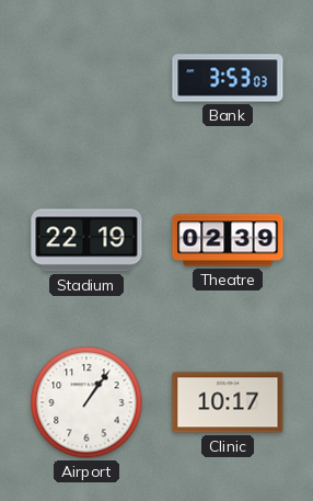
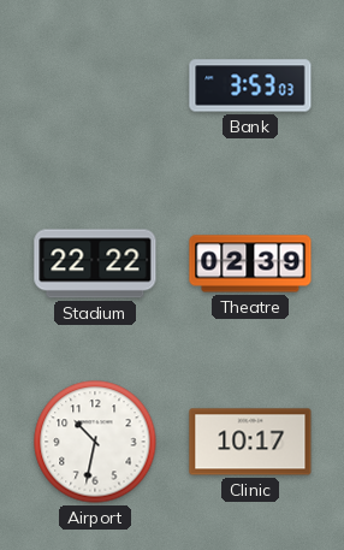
Stadium: 22:19 -> 22:22 (95, 264)
Airport: 1:06 -> 10:32 (95, 442)
